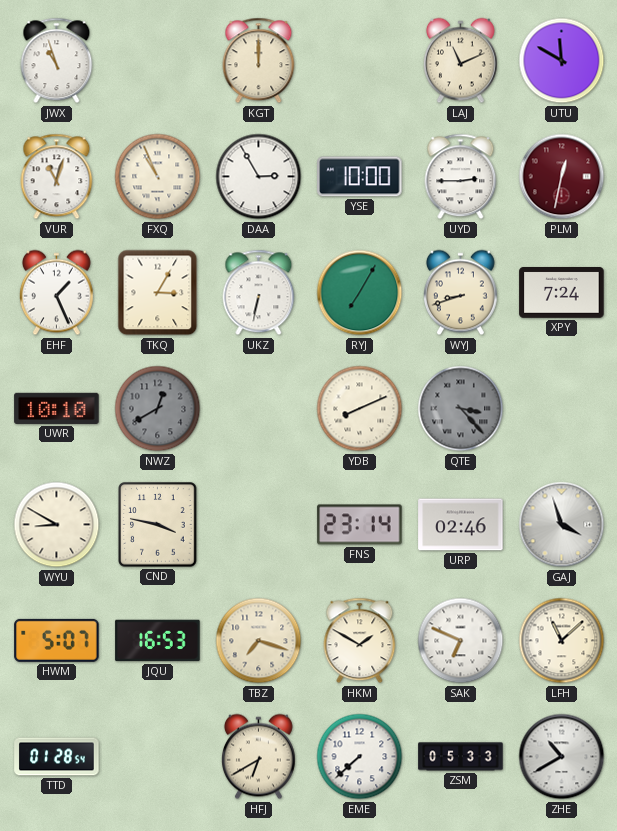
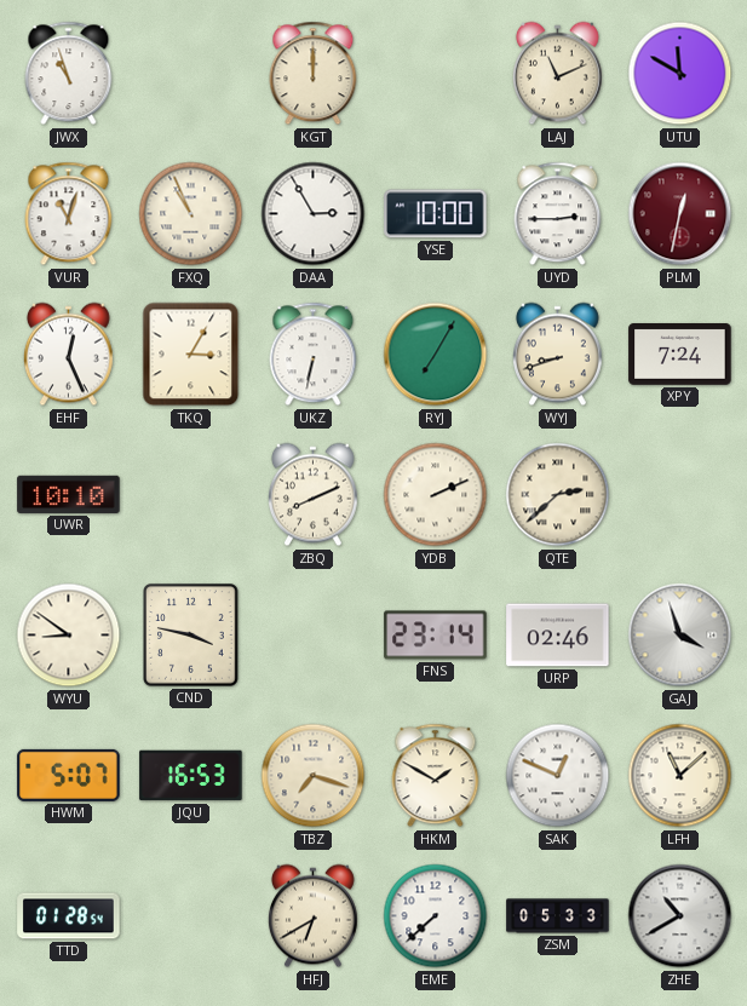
EHF: 1:26 -> 12:26 (68, 355)
NWZ: 12:40 -> none (158, 409)
ZBQ: none -> 8:11 (312, 495)
YDB: 8:11 -> 2:11 (436, 495)
QTE: 3:23 -> 2:38 (558, 495)
QTE dial: grey -> cream (558, 495)
WYU: 8:50 -> 8:51 (69, 636)
SAK: 6:49 -> 12:49 (558, 776)
